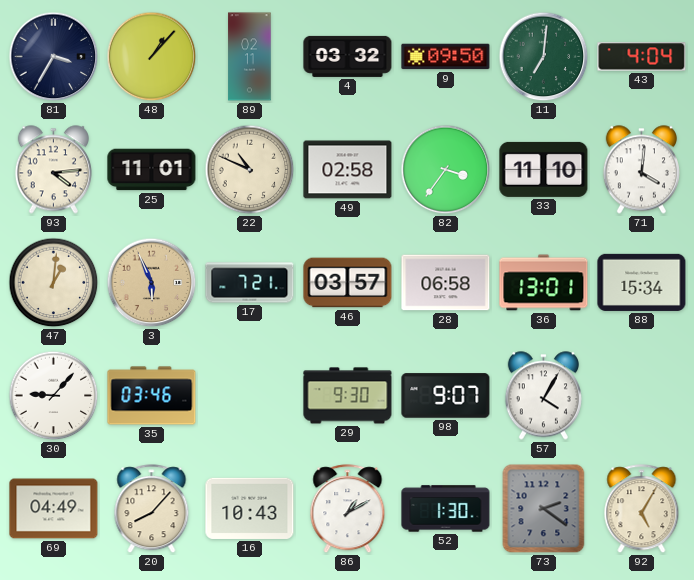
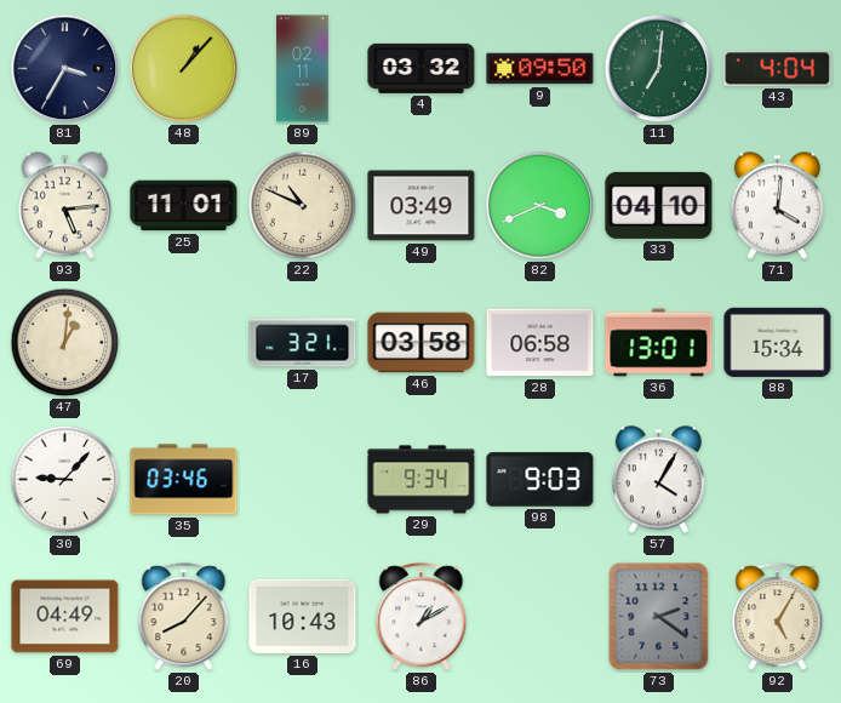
93: 4:14 -> 5:14 (64, 206)
49: 02:58 -> 03:49 (422, 206)
82: 3:36 -> 3:41 (540, 206)
33: 11:10 -> 04:10 (659, 205)
3: 5:56 -> none (152, 283)
17: 7:21 -> 3:21 (303, 343)
46: 03:57 -> 03:58 (422, 343)
29: 9:30 -> 9:34 (422, 480)
98: 9:07 -> 9:03 (540, 480)
52: 1:30 -> none (446, 509)
